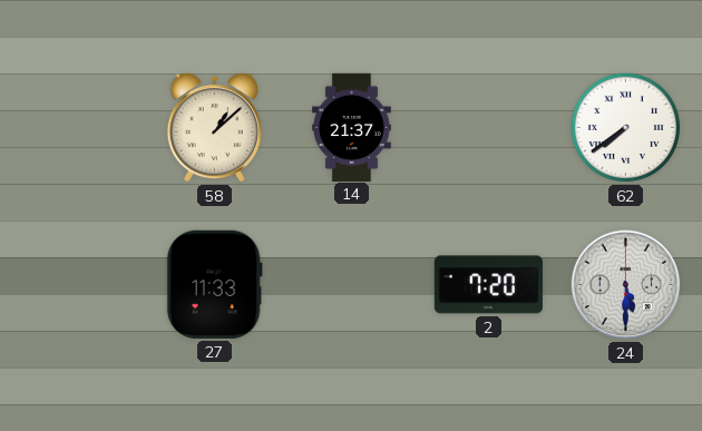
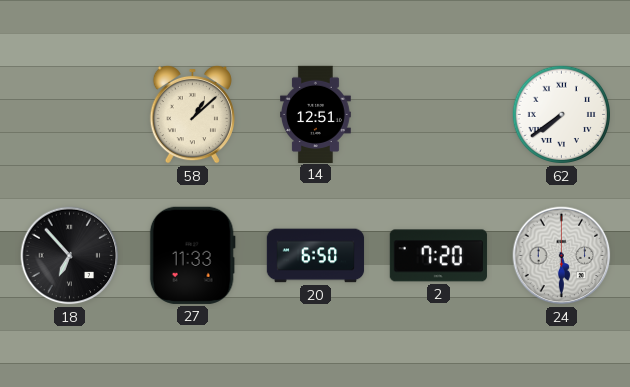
14: 21:37 -> 12:51 (316, 114)
18: none -> 6:53 (70, 256)
20: none -> 6:50 (316, 256)
